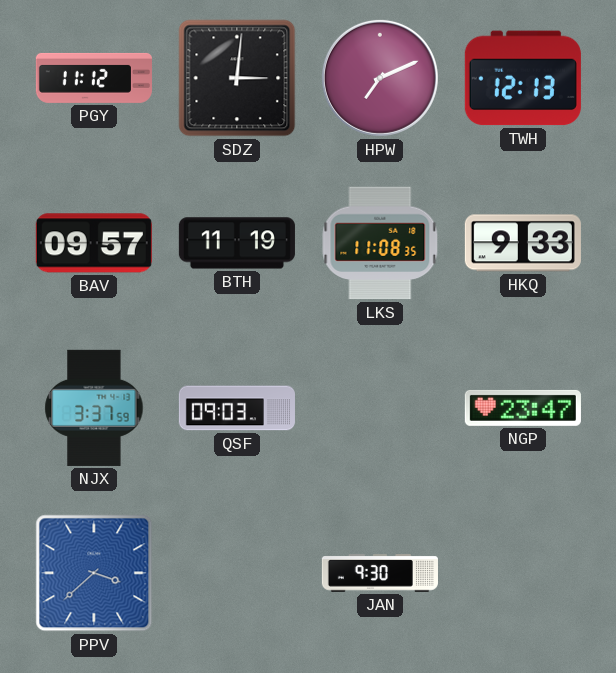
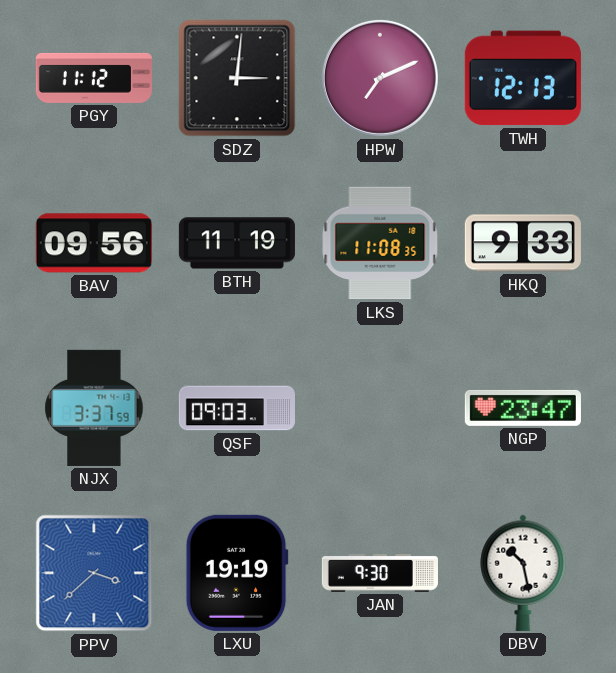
BAV: 09:57 -> 09:56 (94, 243)
LXU: none -> 19:19 (237, 573)
DBV: none -> 10:28 (523, 573)
